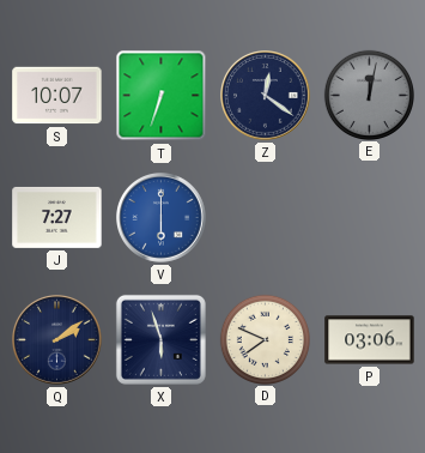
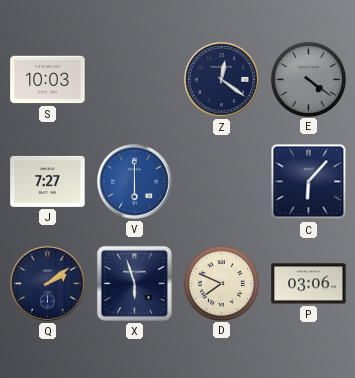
S: 10:07 -> 10:03 (48, 80)
T: 6:33 -> none (162, 96)
E: 12:02 -> 4:21 (308, 79)
C: none -> 6:07 (309, 182)
